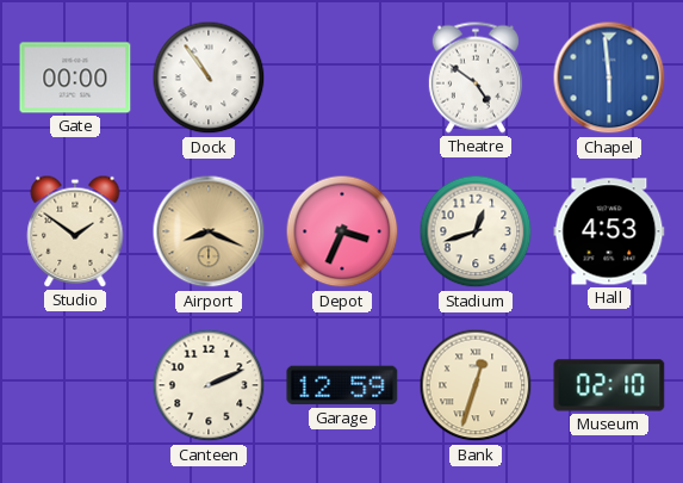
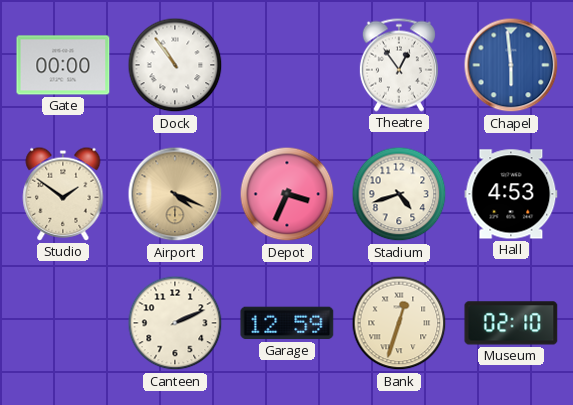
Theatre: 4:51 -> 12:54 (399, 65)
Airport: 8:19 -> 4:19 (175, 194)
Stadium: 12:42 -> 4:42 (399, 194)
